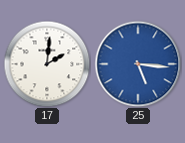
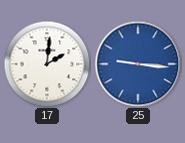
25: 5:16 -> 9:16 (138, 64)
